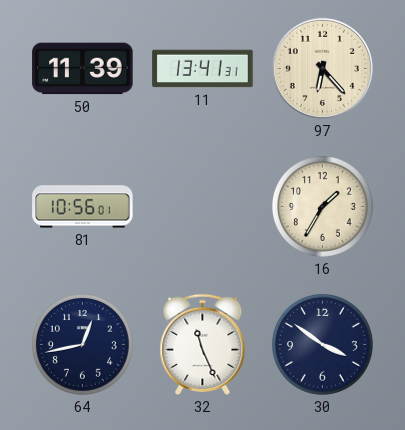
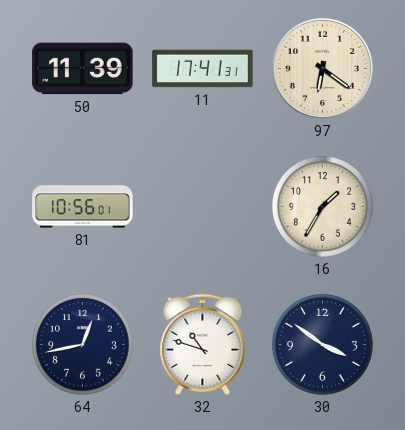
11: 13:41 -> 17:41 (203, 69)
97: 6:23 -> 6:21 (322, 68)
32: 11:26 -> 10:48 (203, 344)
